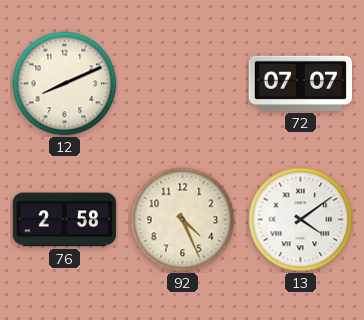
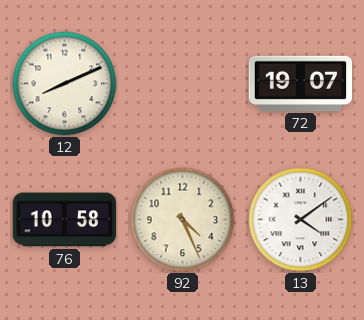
72: 07:07 -> 19:07 (301, 83)
76: 2:58 -> 10:58 (65, 220)
